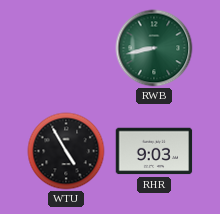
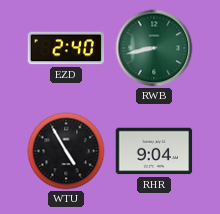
EZD: none -> 2:40 (66, 48)
RHR: 9:03 -> 9:04 (154, 151)
